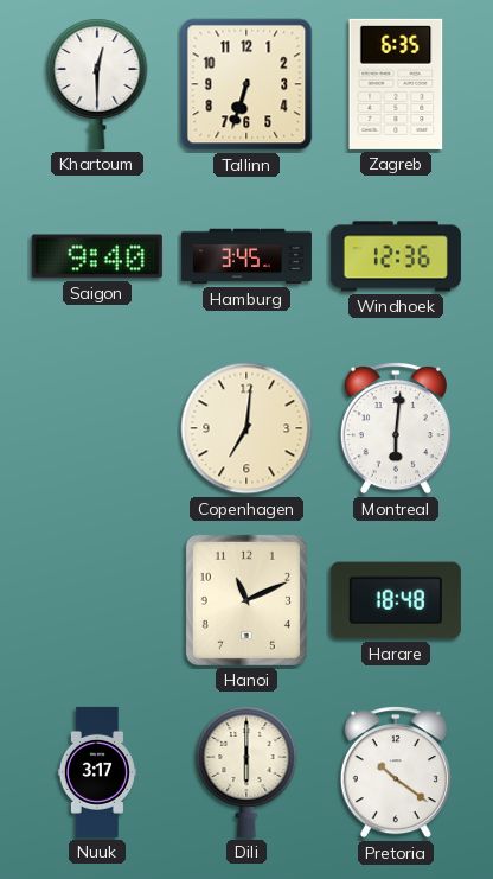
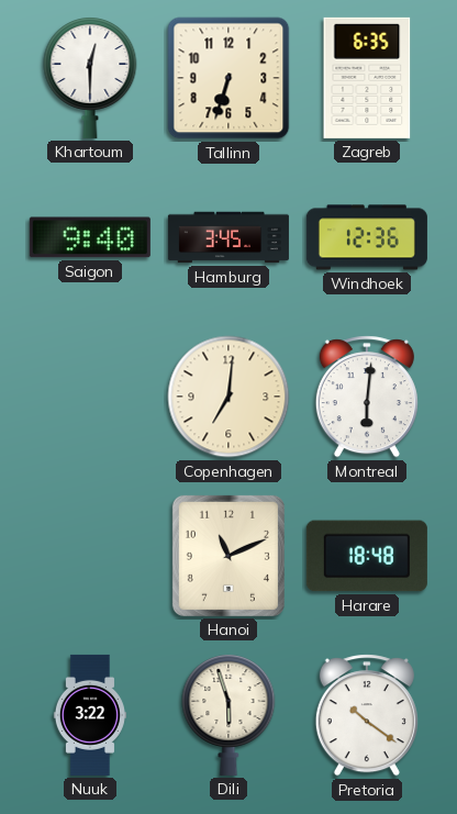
Nuuk: 3:17 -> 3:22 (90, 715)
Dili: 6:00 -> 5:57 (228, 715)
